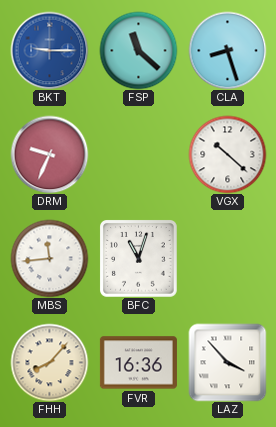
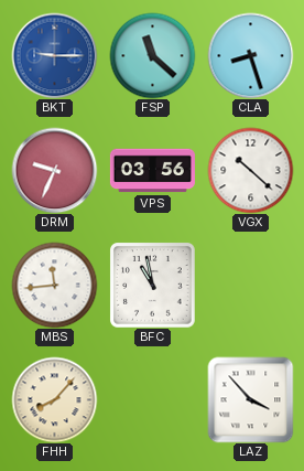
VPS: none -> 03:56 (152, 171)
BFC: 11:03 -> 10:58 (153, 286)
FVR: 16:36 -> none (138, 363)
